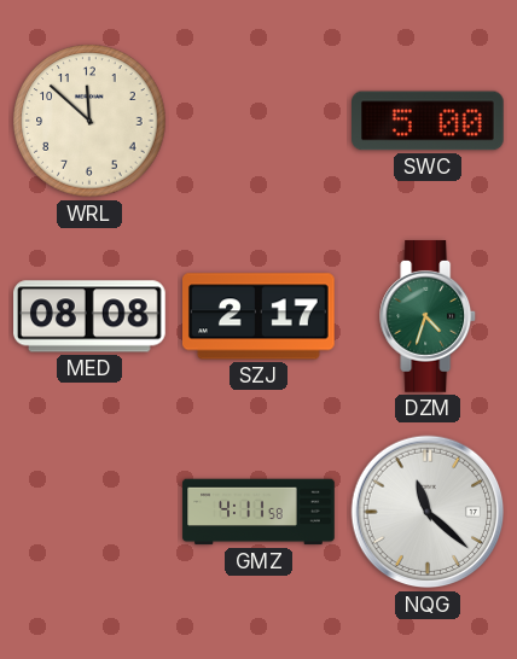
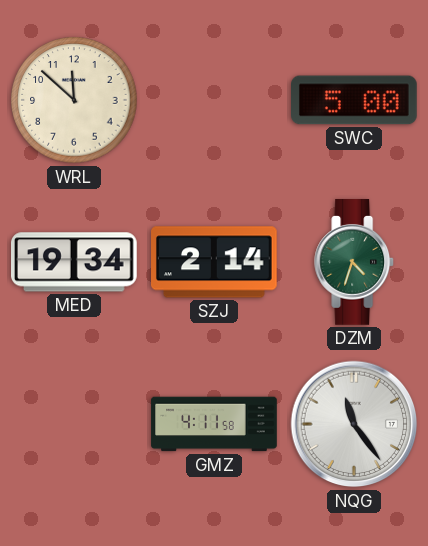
MED: 08:08 -> 19:34 (75, 262)
SZJ: 2:17 -> 2:14 (215, 262)
NQG: 11:22 -> 11:24 (354, 424)
